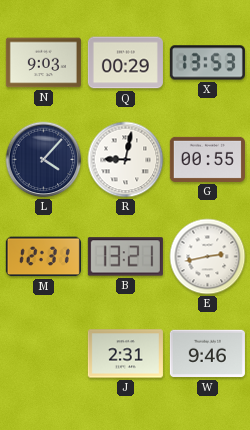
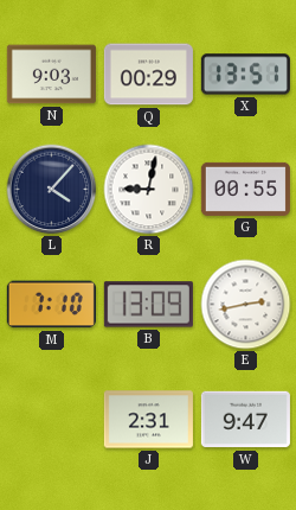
X: 13:53 -> 13:51 (245, 75)
M: 12:31 -> 7:10 (51, 305)
B: 13:21 -> 13:09 (148, 305)
W: 9:46 -> 9:47 (245, 420)
